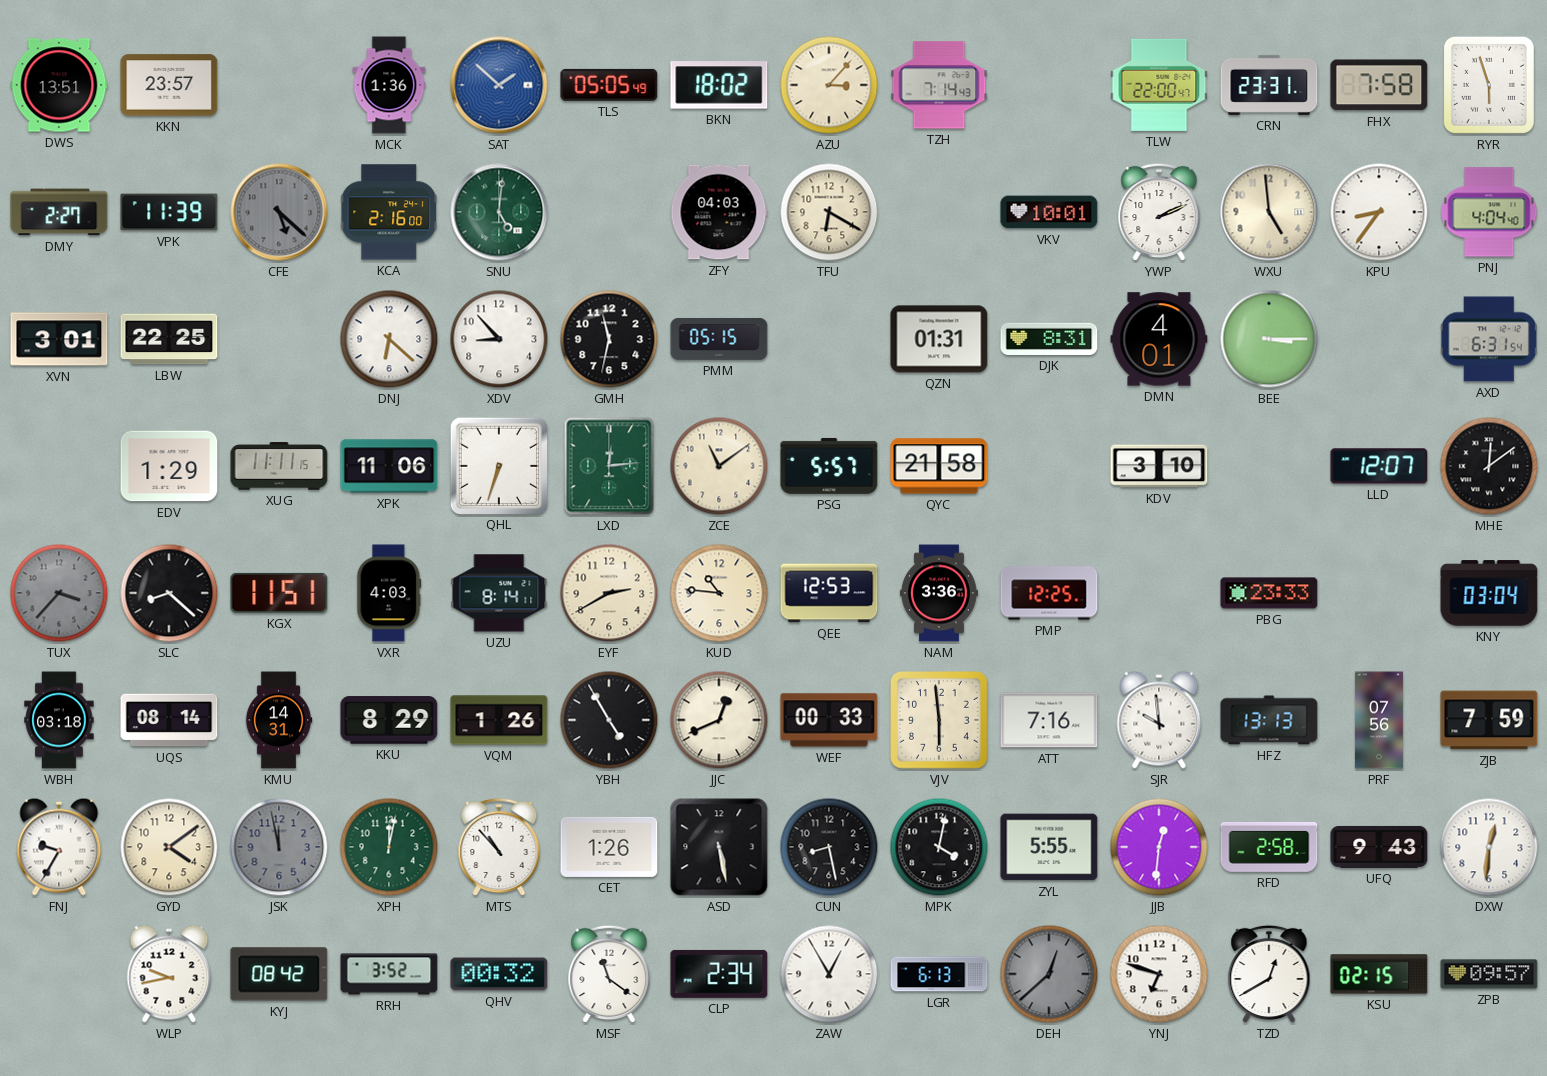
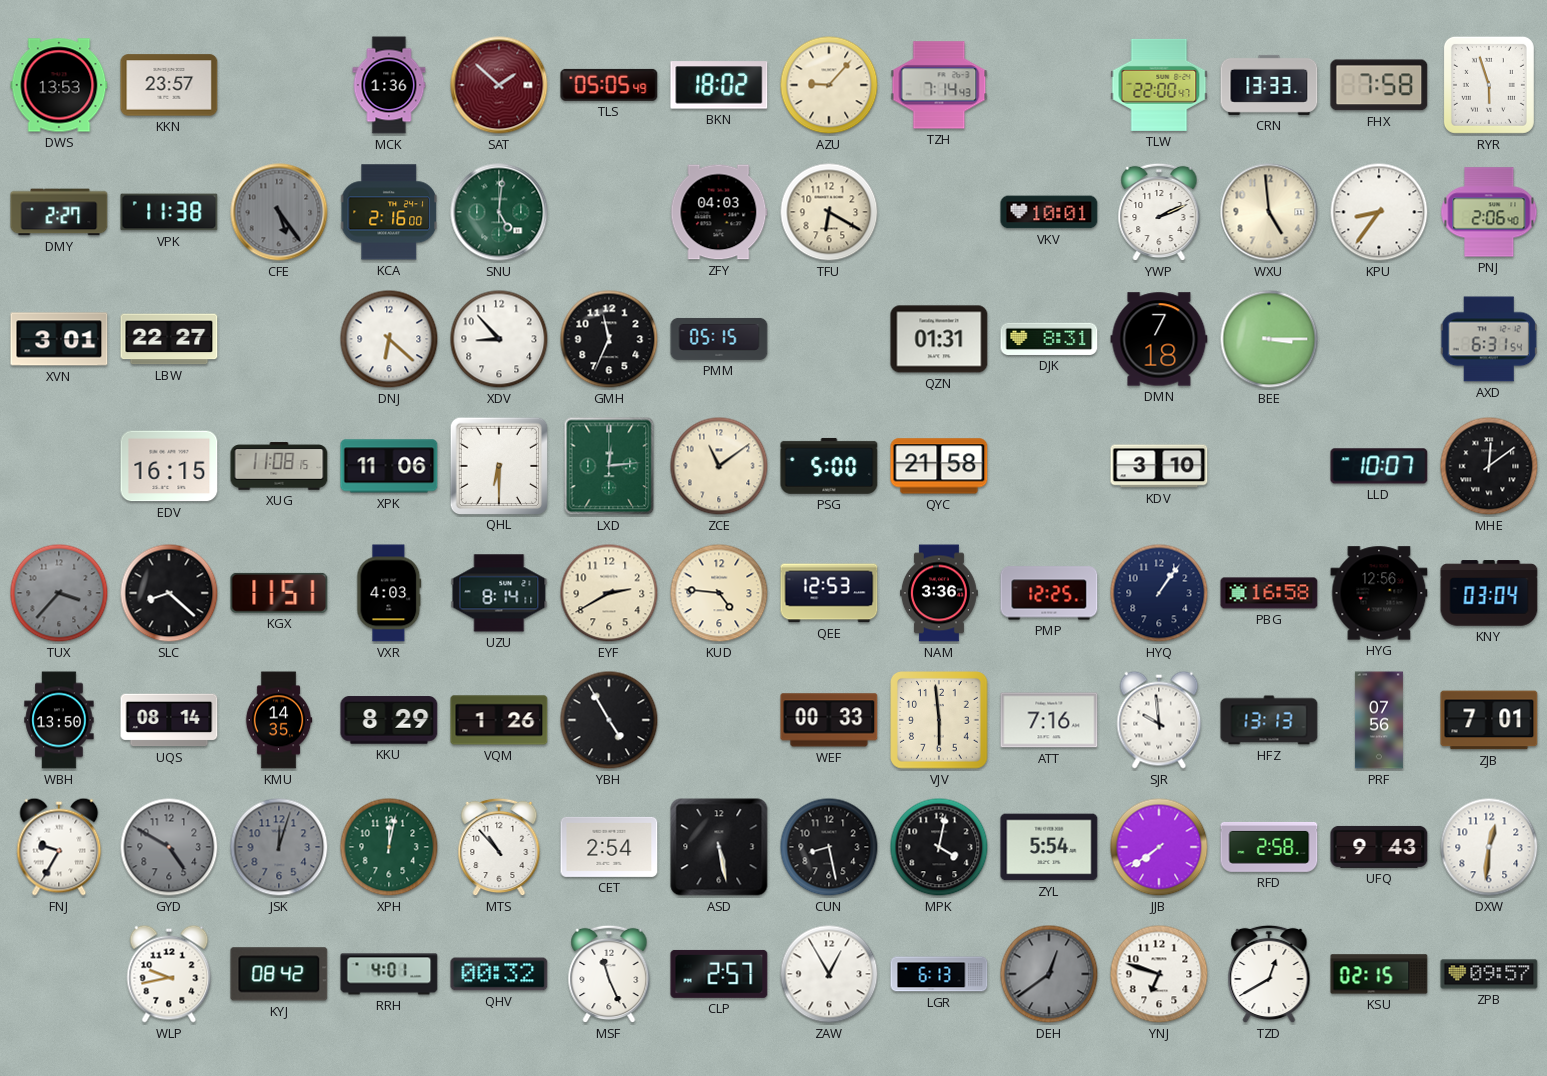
DWS: 13:51 -> 13:53 (59, 85)
SAT dial: blue -> burgundy (499, 85)
AZU: 3:07 -> 9:07 (829, 85)
CRN: 23:31 -> 13:33 (1269, 85)
VPK: 11:39 -> 11:38 (169, 212)
CFE: 5:22 -> 5:24 (279, 212)
PNJ: 4:04 -> 2:06 (1489, 212)
LBW: 22:25 -> 22:27 (169, 339)
GMH: 11:32 -> 11:34 (609, 339)
DMN: 4:01 -> 7:18 (1159, 339)
EDV: 1:29 -> 16:15 (169, 466)
XUG: 11:11 -> 11:08 (279, 466)
QHL: 6:33 -> 6:30 (498, 465)
PSG: 5:57 -> 5:00 (829, 466)
LLD: 12:07 -> 10:07 (1379, 466)
KUD: 10:46 -> 4:46 (719, 593)
HYQ: none -> 1:06 (1159, 593)
PBG: 23:33 -> 16:58 (1269, 593)
HYG: none -> 12:56 (1379, 593)
WBH: 03:18 -> 13:50 (59, 720)
KMU: 14:31 -> 14:35 (279, 720)
JJC: 12:41 -> none (719, 720)
ZJB: 7:59 -> 7:01 (1489, 720)
GYD: 4:09 -> 4:50 (169, 847)
GYD dial: cream -> grey (169, 847)
JSK: 11:58 -> 12:03 (279, 847)
CET: 1:26 -> 2:54 (609, 847)
ZYL: 5:55 -> 5:54 (1049, 847)
JJB: 12:31 -> 7:39 (1159, 847)
RRH: 3:52 -> 4:01 (389, 974)
MSF: 11:21 -> 11:26 (609, 974)
CLP: 2:34 -> 2:57 (719, 974)
DEH: 12:38 -> 12:39 (1049, 974)
